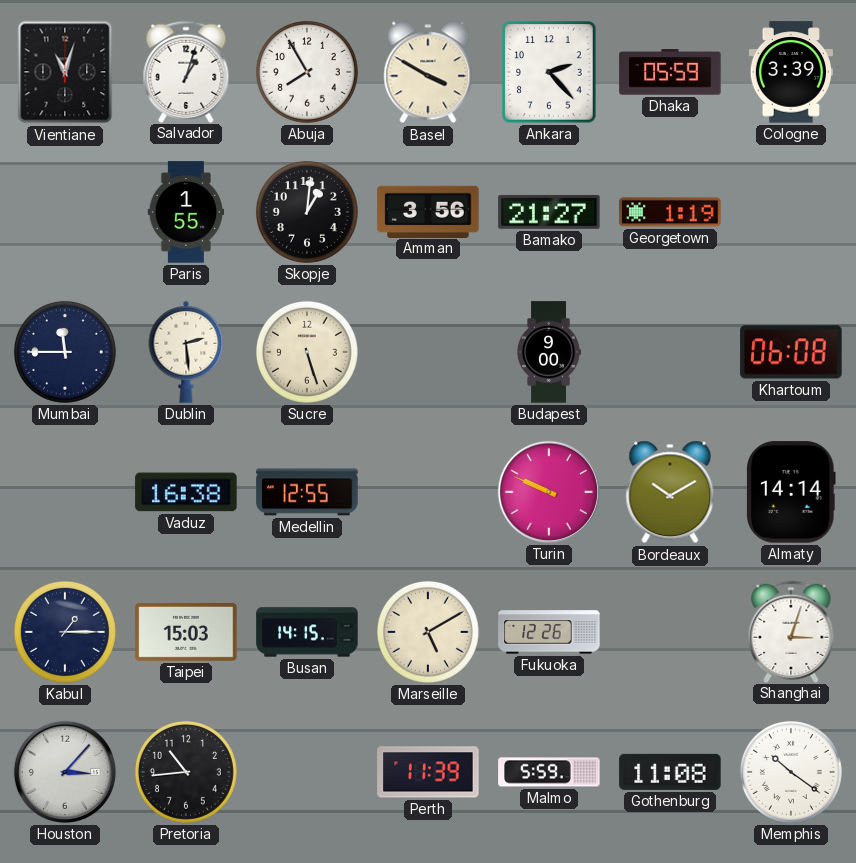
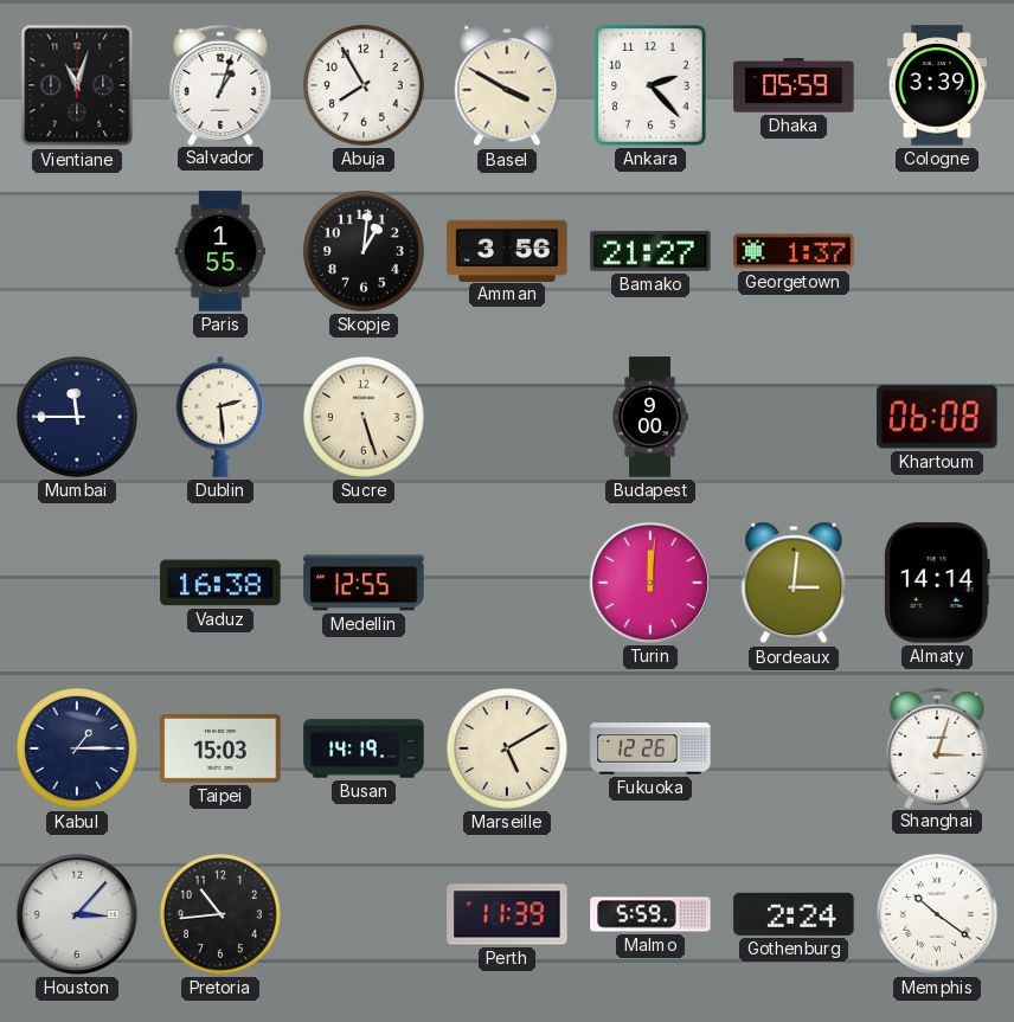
Georgetown: 1:19 -> 1:37 (794, 251)
Turin: 9:49 -> 12:01 (650, 583)
Bordeaux: 10:10 -> 3:01 (794, 583)
Busan: 14:15 -> 14:19 (364, 748)
Gothenburg: 11:08 -> 2:24 (794, 914)
